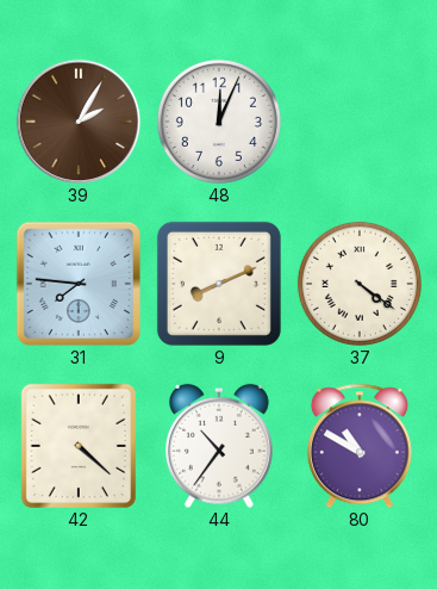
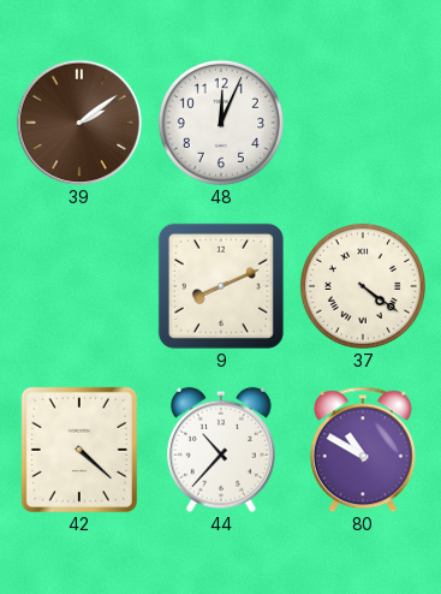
39: 2:05 -> 2:09 (79, 123)
31: 7:46 -> none (77, 283)
44: 10:36 -> 10:37 (221, 450)
